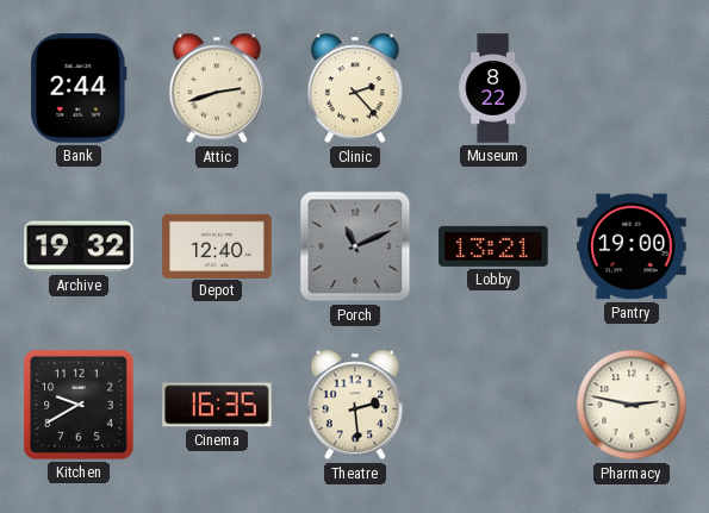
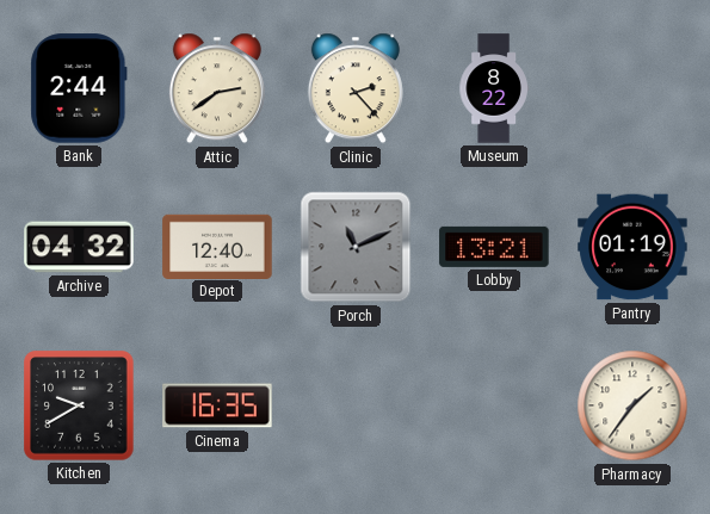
Attic: 2:42 -> 2:39 (217, 88)
Archive: 19:32 -> 04:32 (79, 247)
Pantry: 19:00 -> 01:19 (632, 247)
Theatre: 2:29 -> none (355, 405)
Pharmacy: 2:47 -> 1:36 (632, 405)
